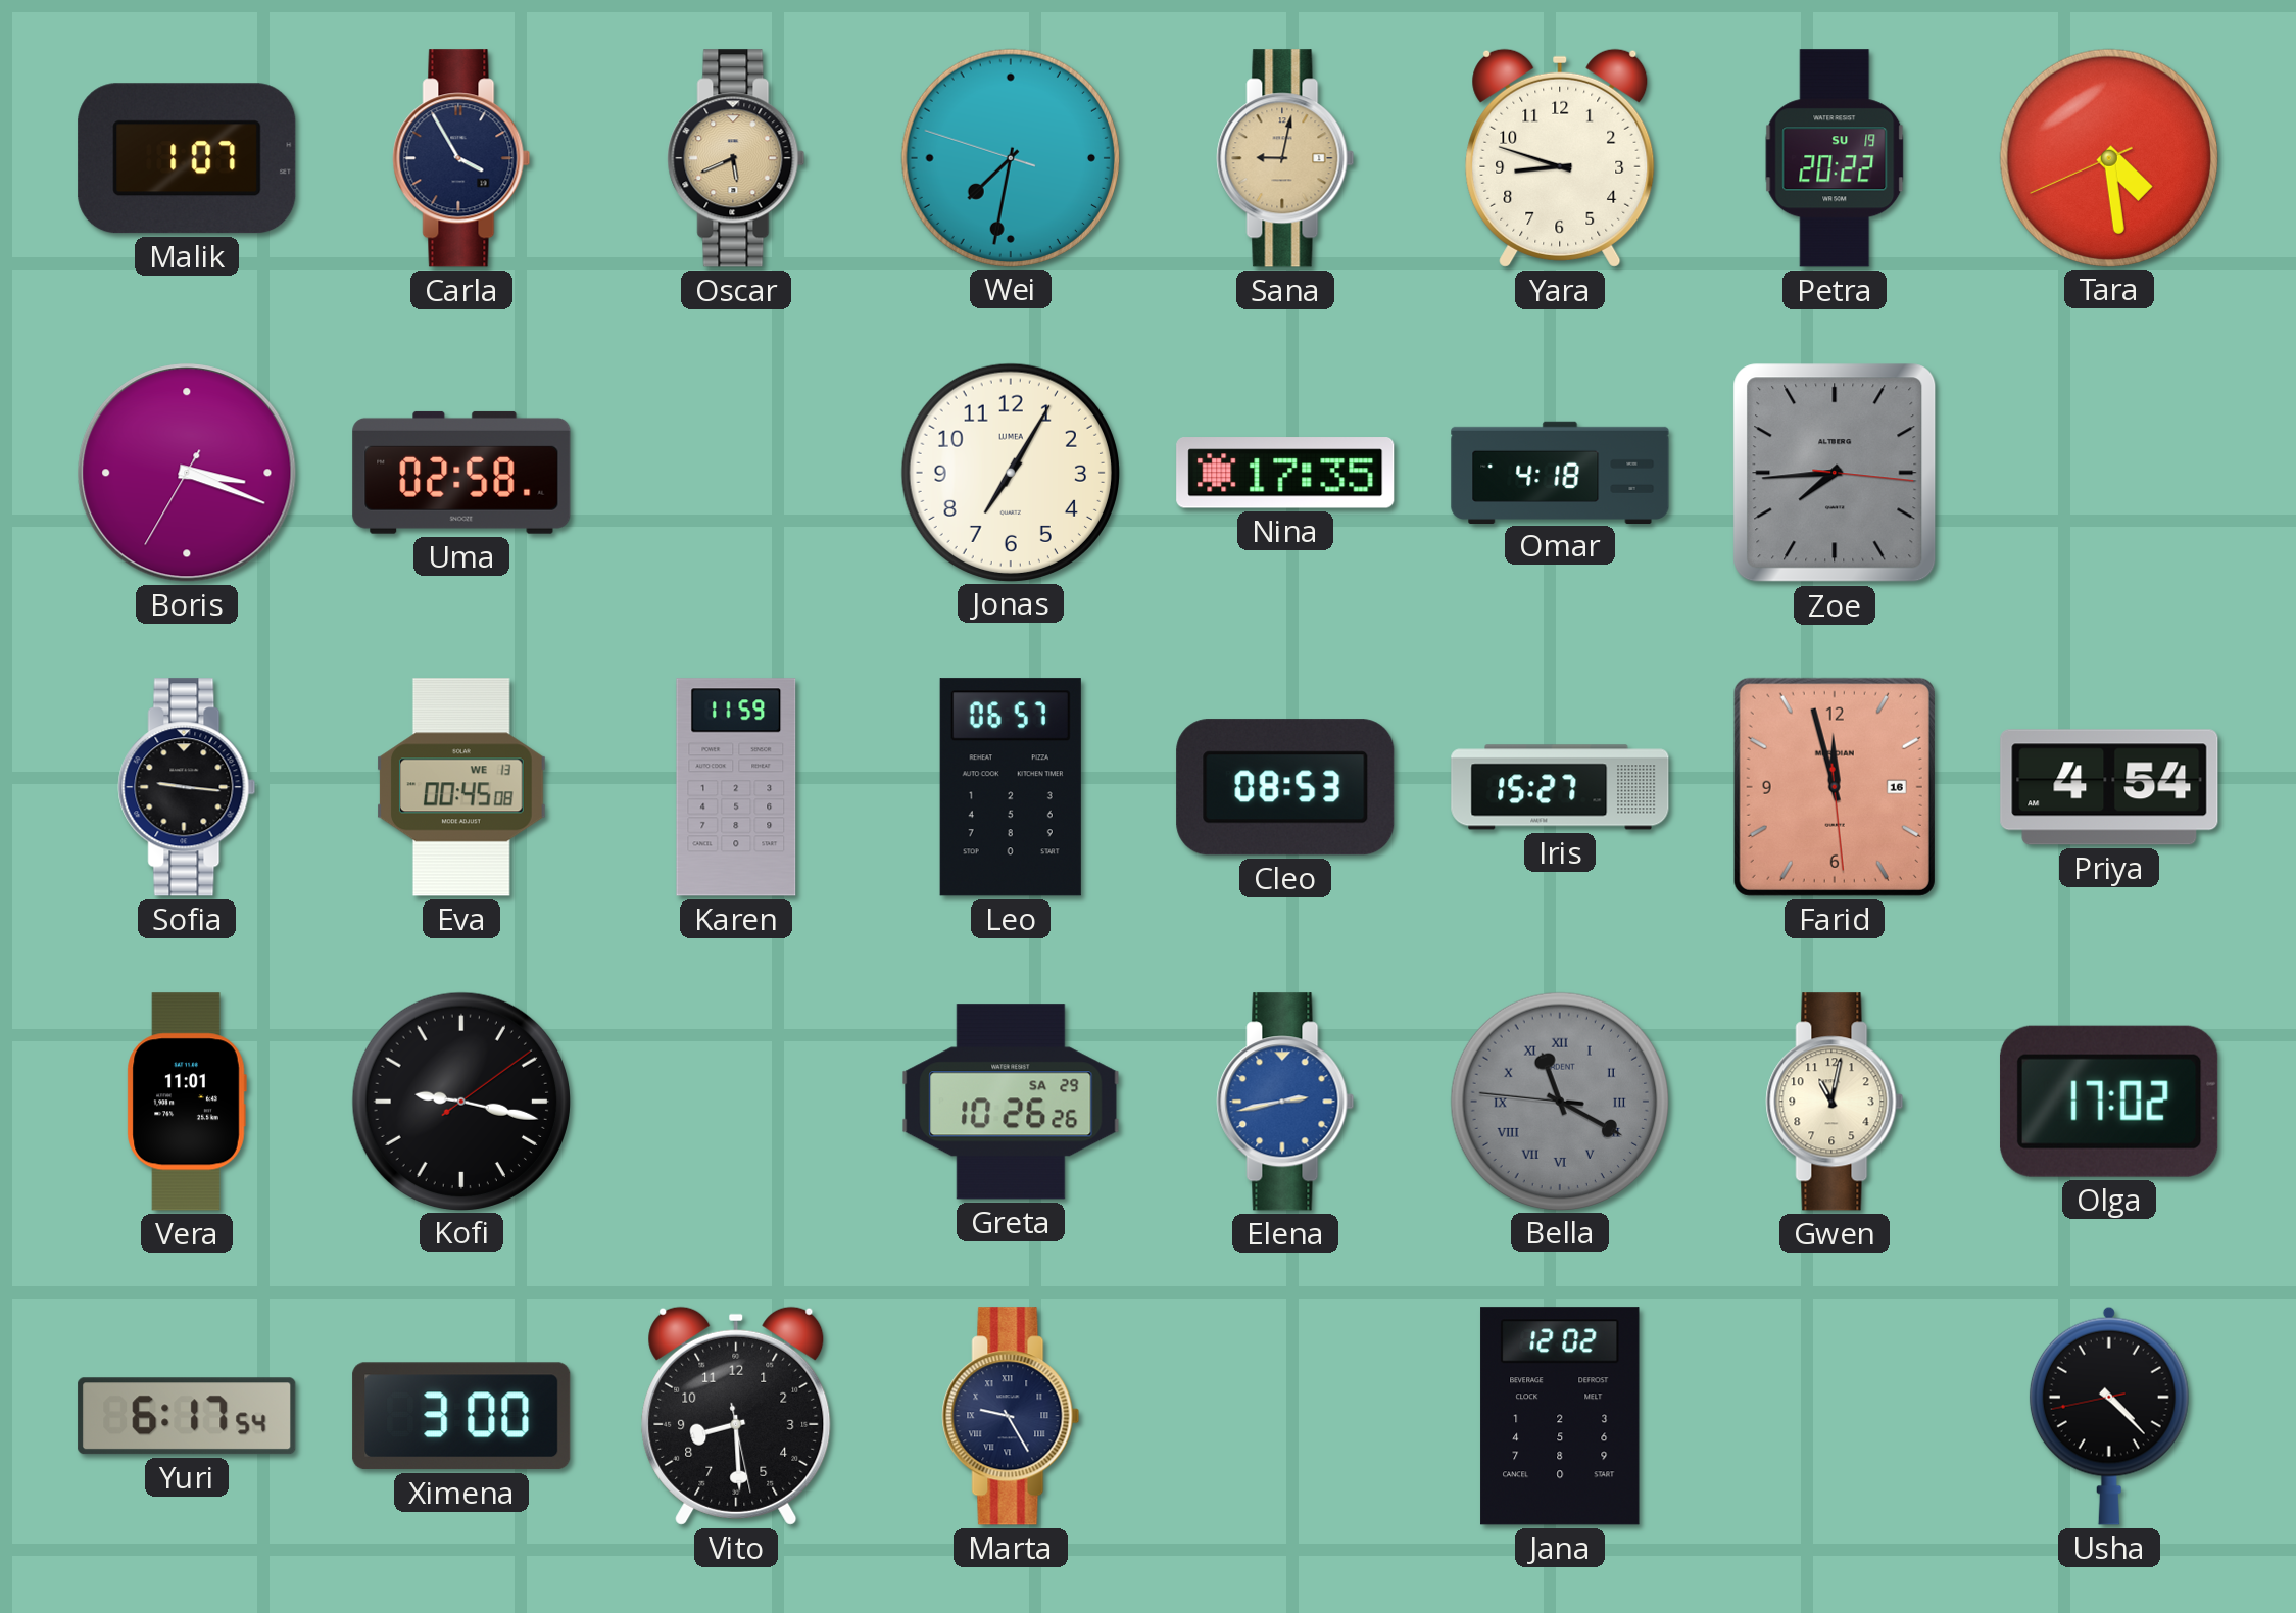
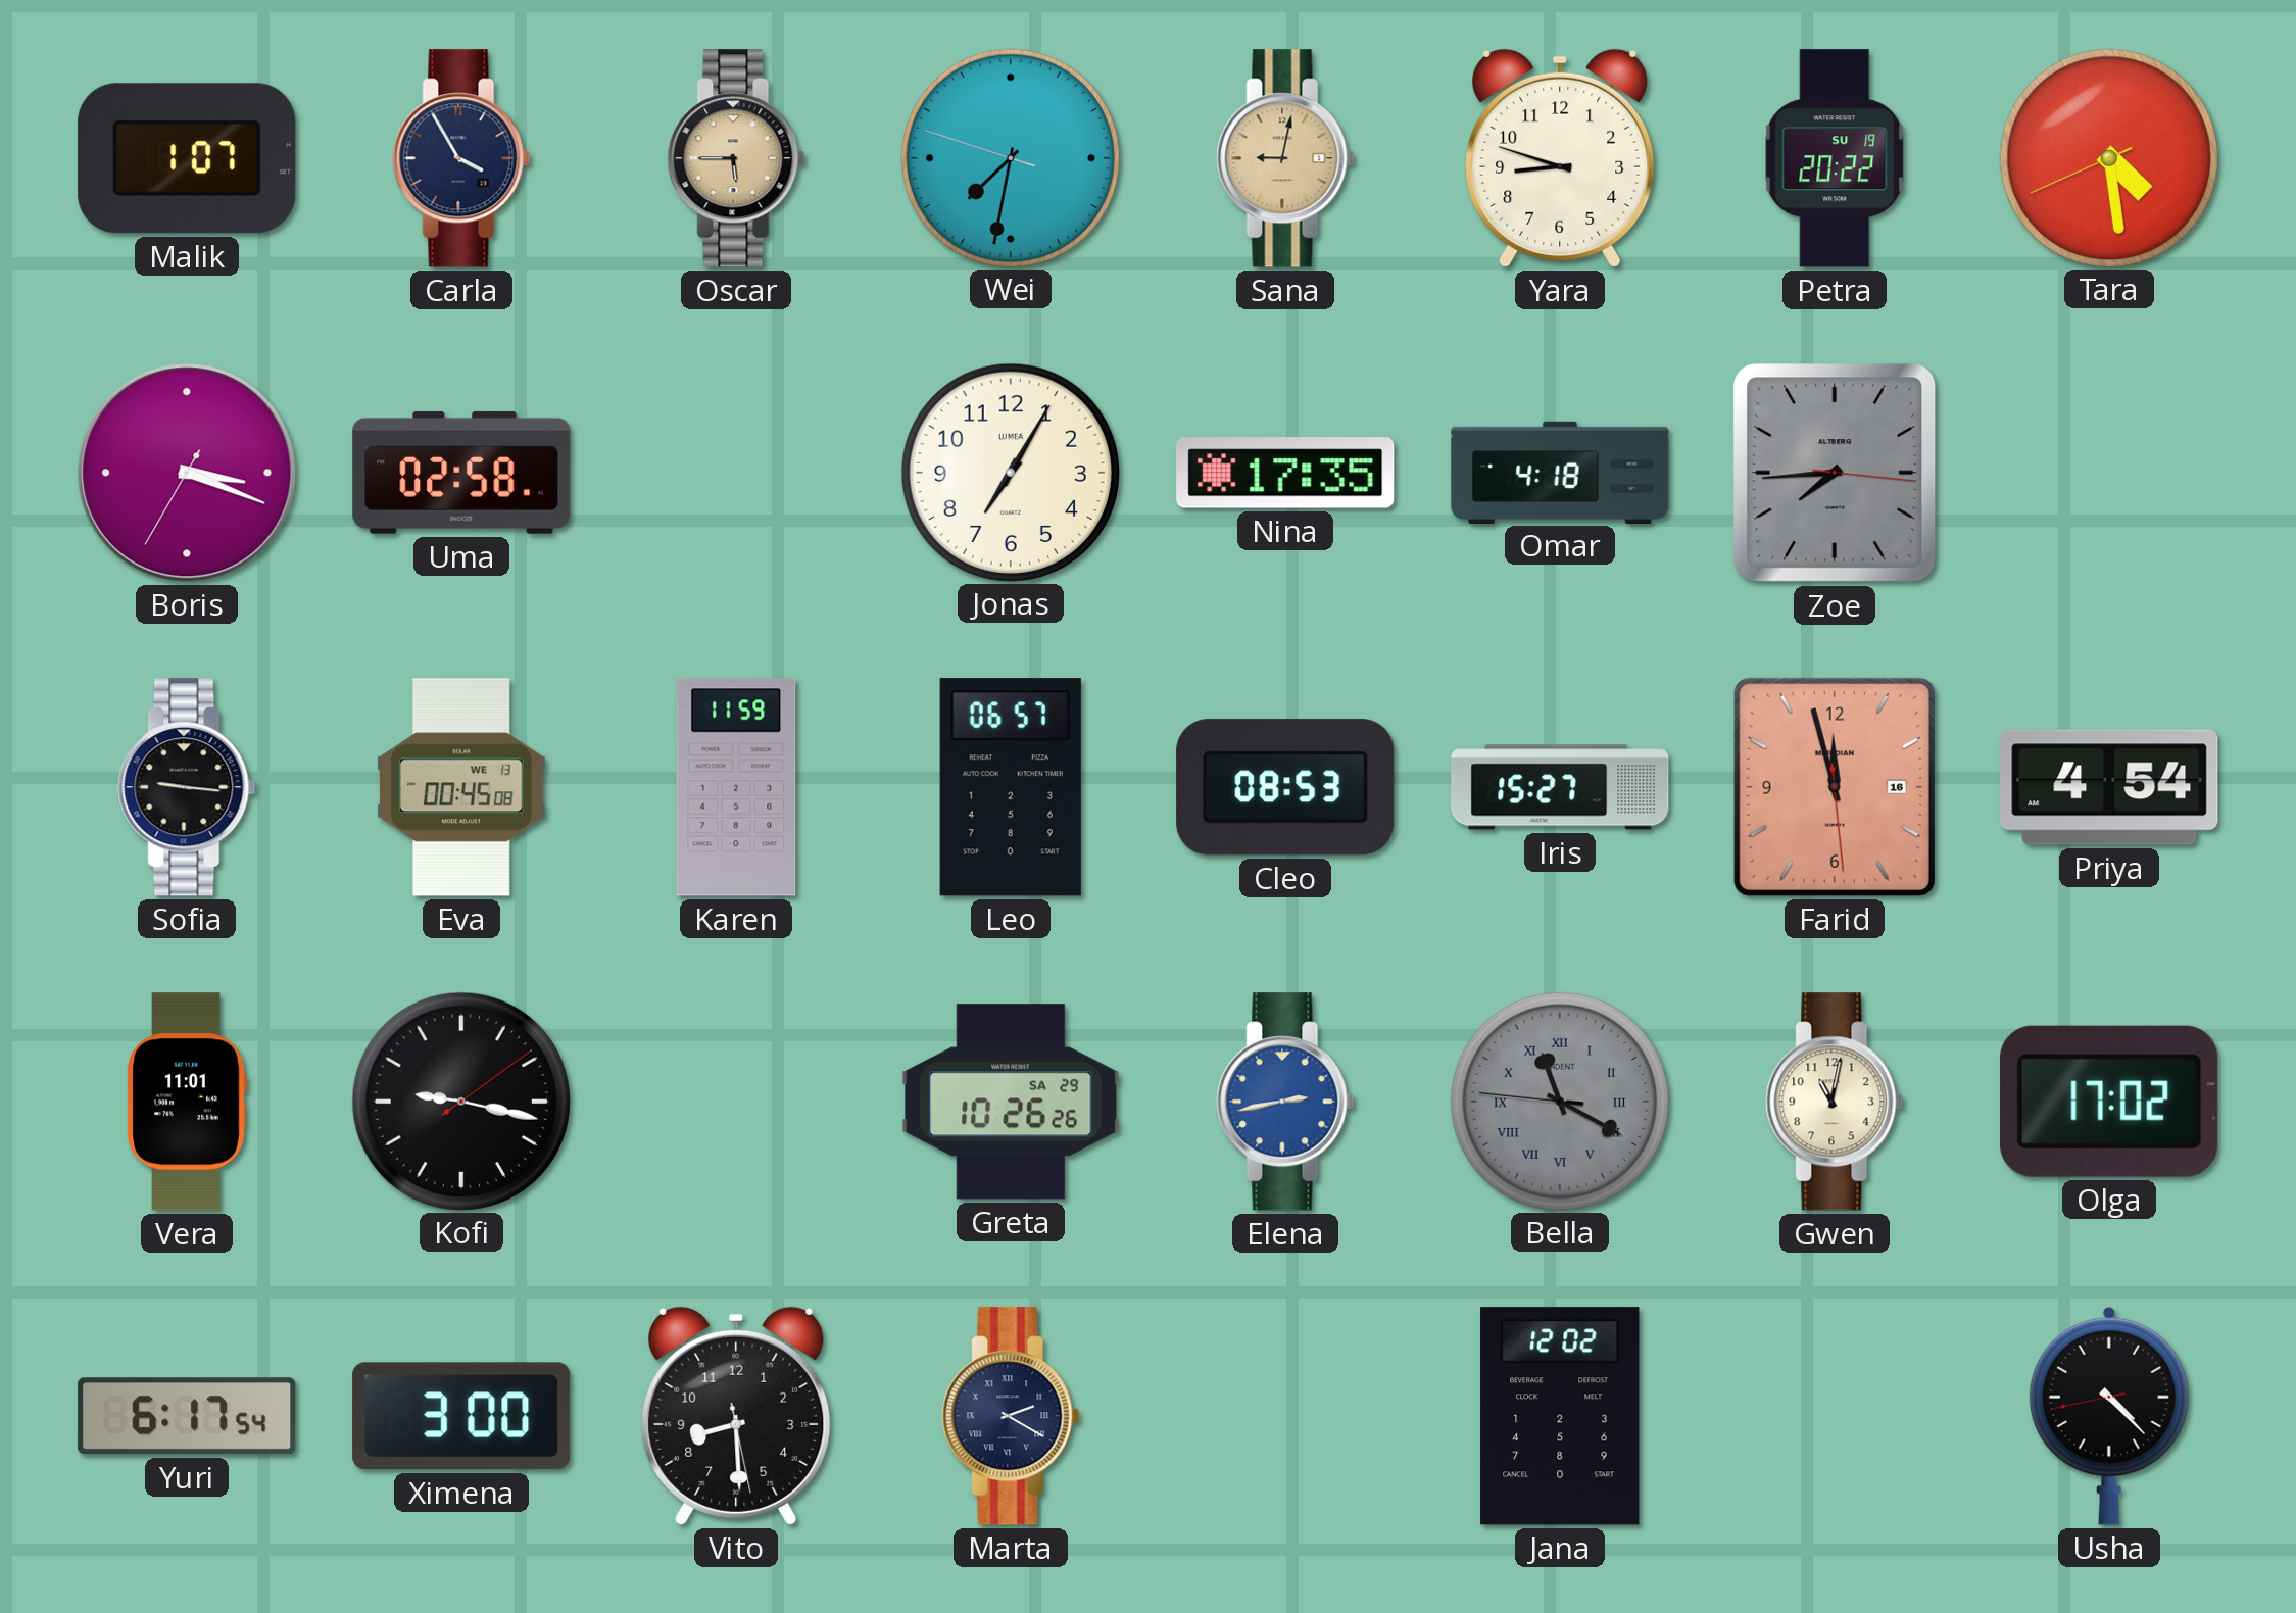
Oscar: 5:41 -> 5:45 (736, 158)
Marta: 9:25 -> 2:20 (1011, 1416)
